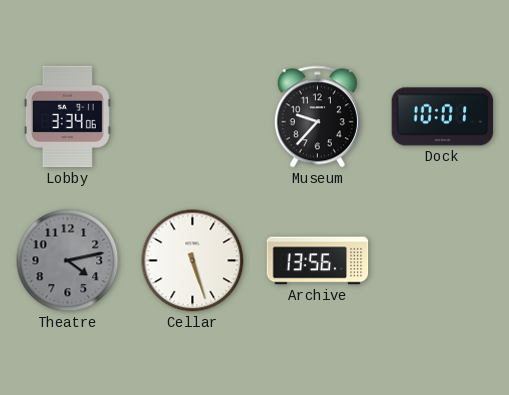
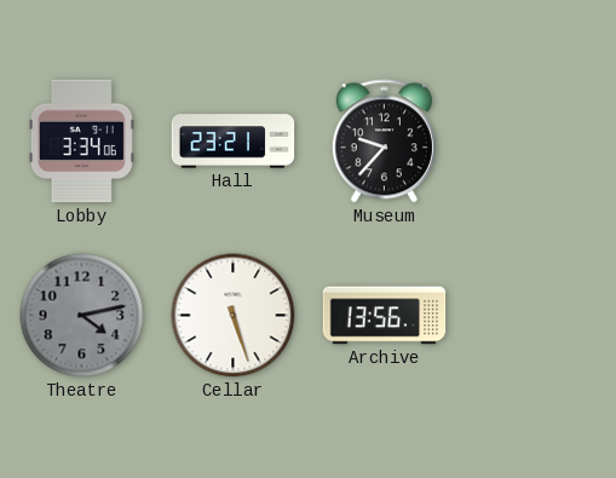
Hall: none -> 23:21 (234, 142)
Dock: 10:01 -> none (443, 117)
